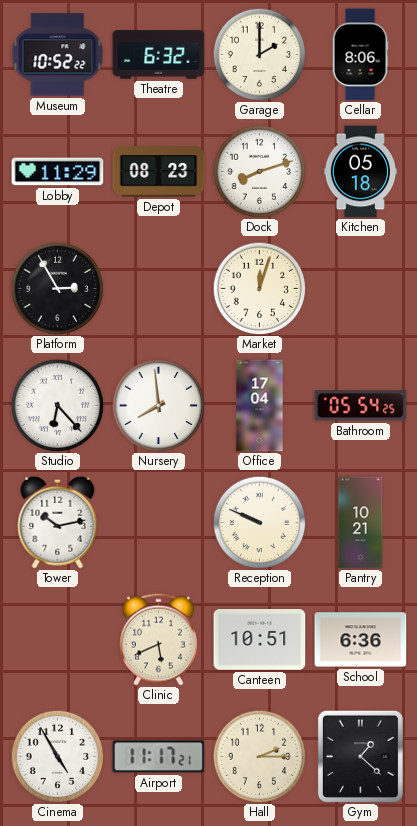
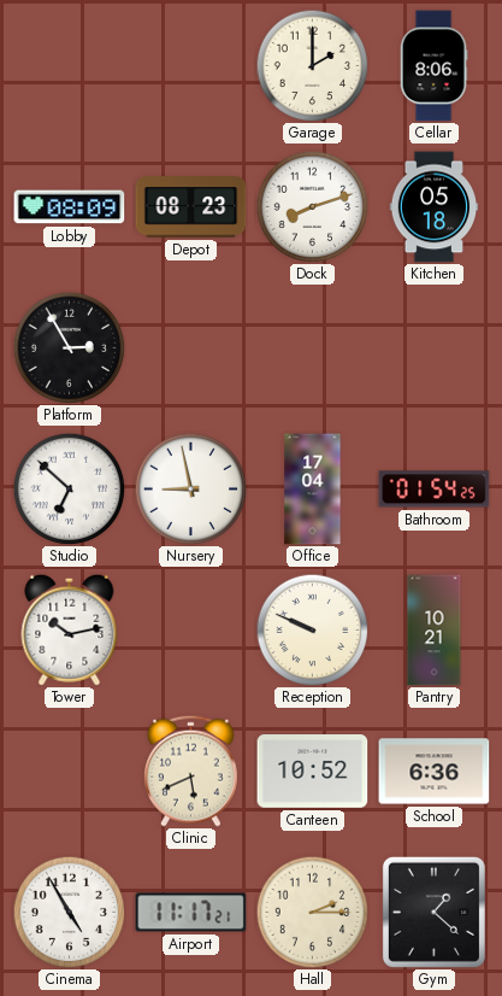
Museum: 10:52 -> none (58, 55)
Theatre: 6:32 -> none (159, 55)
Lobby: 11:29 -> 08:09 (70, 207)
Market: 12:03 -> none (259, 288)
Studio: 6:23 -> 6:52 (69, 488)
Nursery: 7:59 -> 8:58 (190, 488)
Bathroom: 05:54 -> 01:54 (435, 490)
Canteen: 10:51 -> 10:52 (313, 772)
